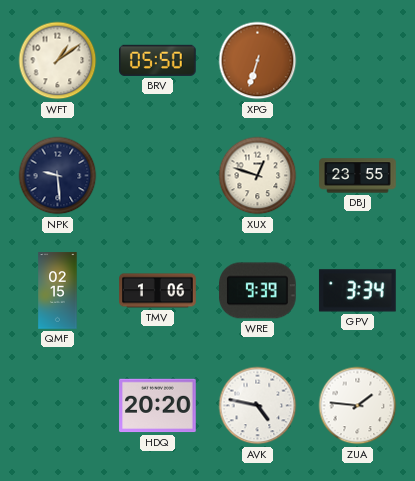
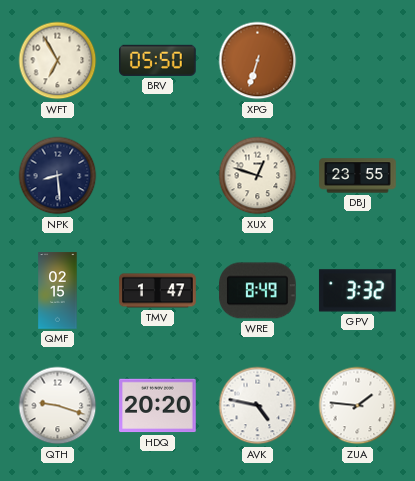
WFT: 1:09 -> 6:55 (58, 61)
NPK: 9:29 -> 8:29 (58, 176)
TMV: 1:06 -> 1:47 (158, 291)
WRE: 9:39 -> 8:49 (258, 291)
GPV: 3:34 -> 3:32 (358, 291)
QTH: none -> 9:18 (58, 406)
